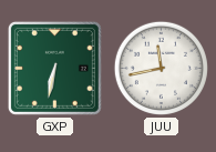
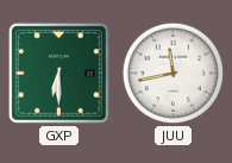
GXP: 6:32 -> 6:30 (58, 73)
